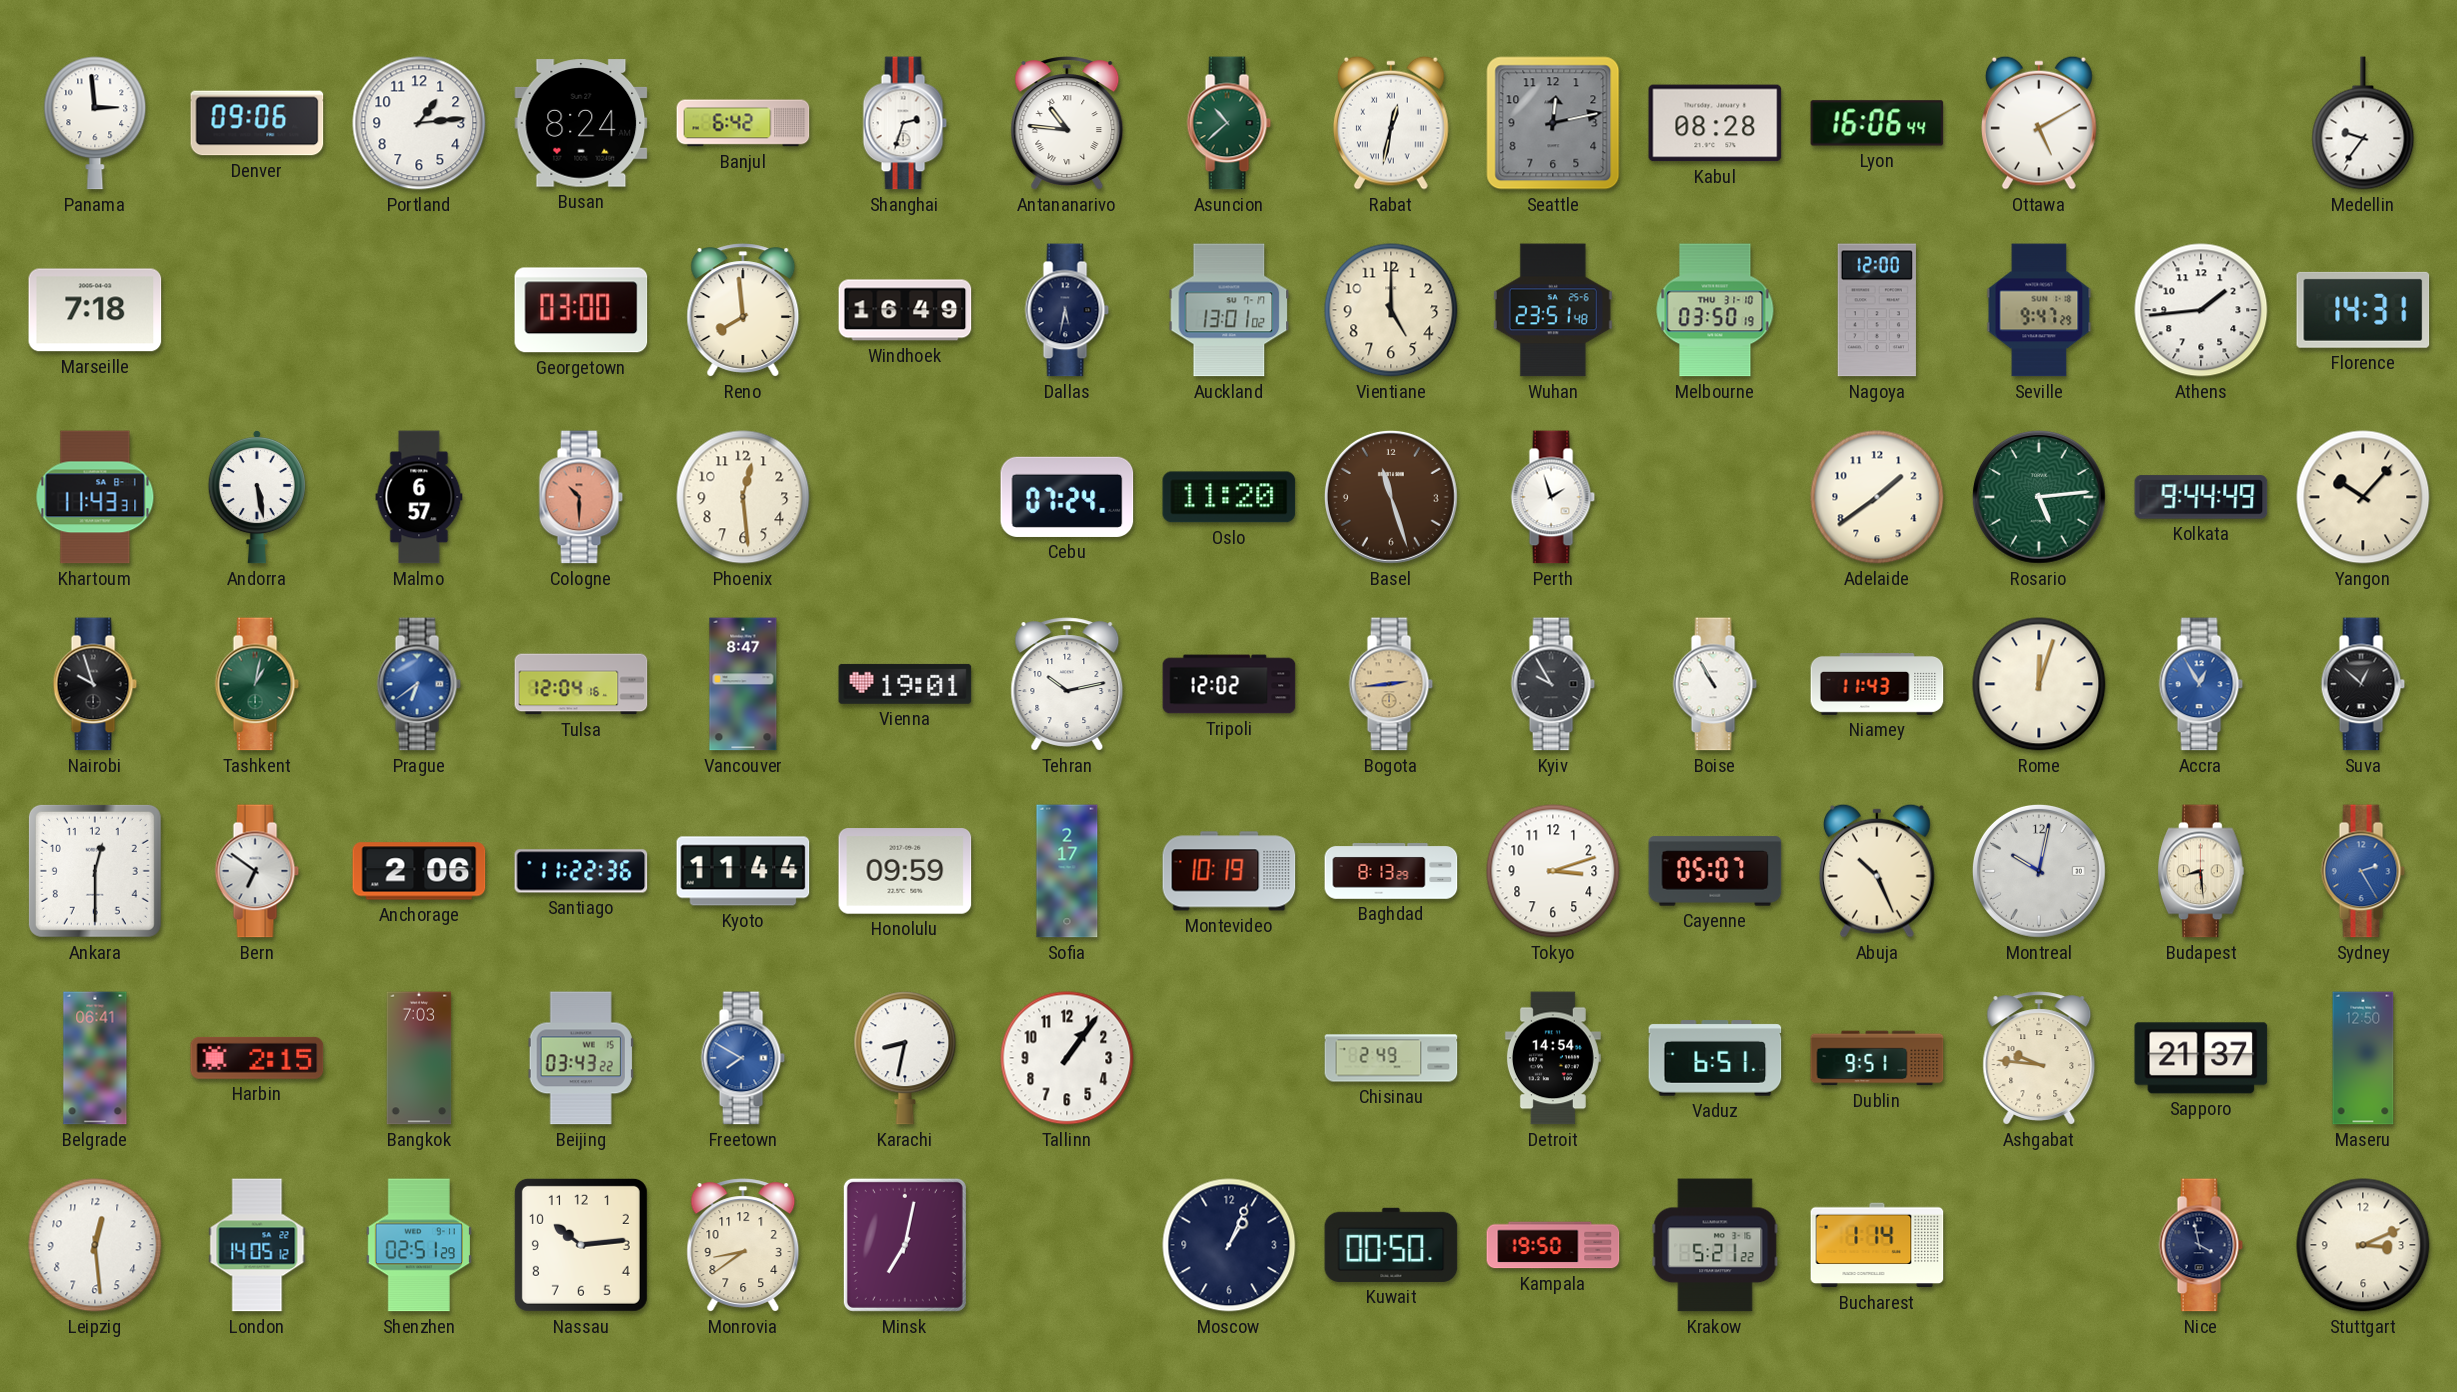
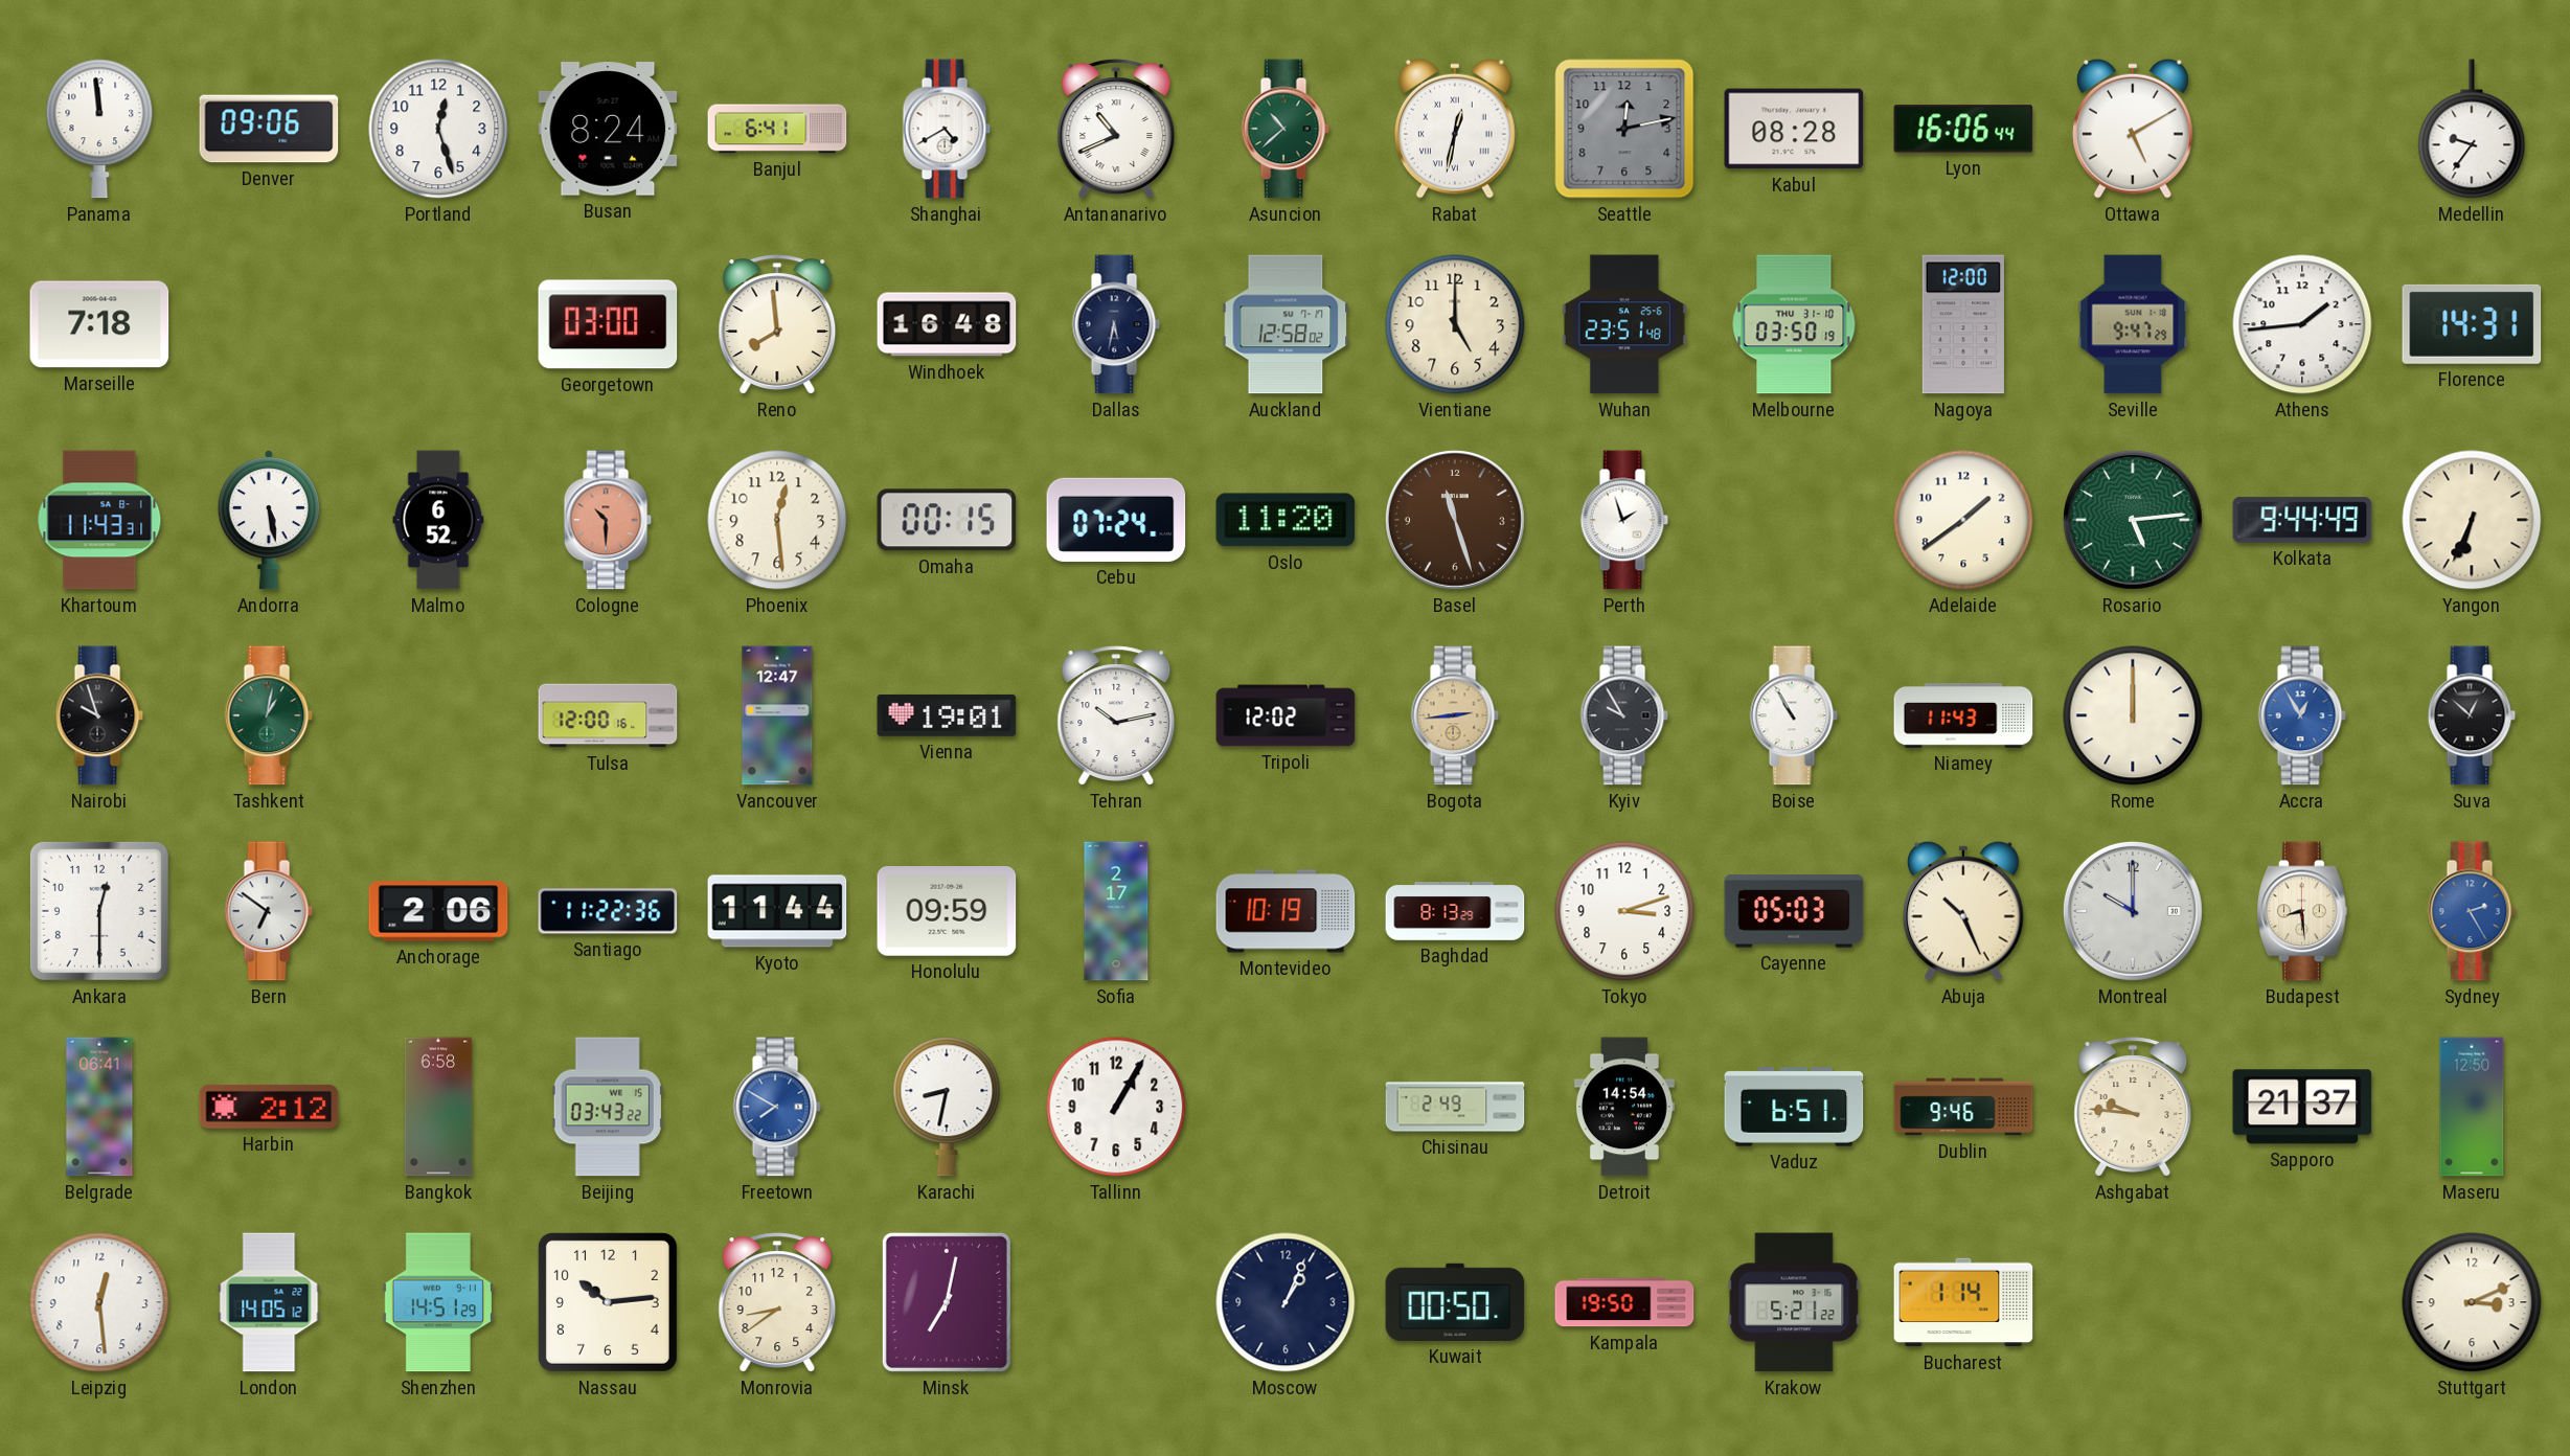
Panama: 2:59 -> 11:59 (99, 129)
Portland: 1:14 -> 12:27 (438, 129)
Banjul: 6:42 -> 6:41 (777, 129)
Shanghai: 2:33 -> 4:40 (947, 129)
Antananarivo: 10:46 -> 10:41 (1116, 129)
Windhoek: 16:49 -> 16:48 (947, 324)
Auckland: 13:01 -> 12:58 (1286, 324)
Malmo: 6:57 -> 6:52 (438, 520)
Omaha: none -> 00:15 (947, 520)
Yangon: 10:07 -> 6:34 (2472, 520)
Prague: 6:39 -> none (419, 684)
Tulsa: 12:04 -> 12:00 (608, 715)
Vancouver: 8:47 -> 12:47 (777, 715)
Rome: 12:03 -> 12:00 (2133, 715)
Cayenne: 05:07 -> 05:03 (1794, 911)
Montreal: 10:02 -> 10:00 (2133, 911)
Harbin: 2:15 -> 2:12 (269, 1107)
Bangkok: 7:03 -> 6:58 (438, 1107)
Tallinn: 1:06 -> 1:05 (1116, 1107)
Dublin: 9:51 -> 9:46 (1963, 1107)
Shenzhen: 02:51 -> 14:51 (438, 1302)
Nice: 3:58 -> none (2201, 1245)
